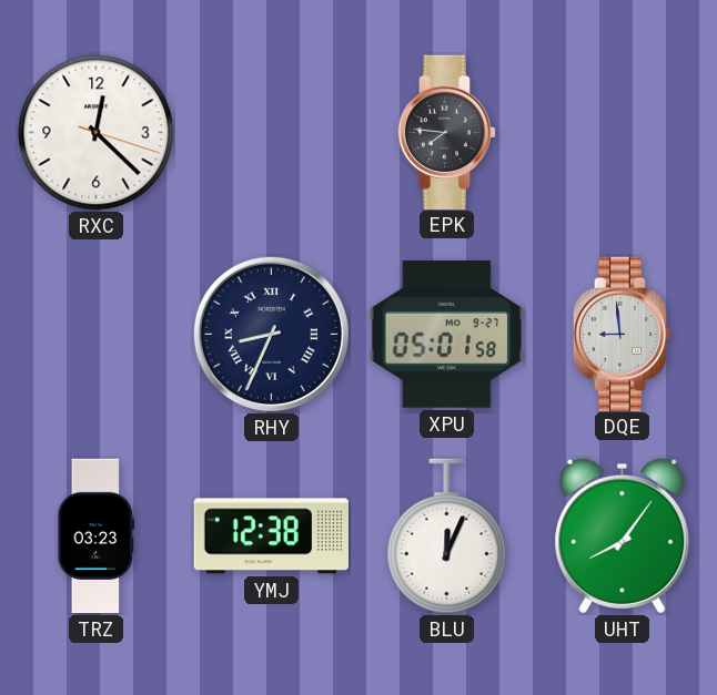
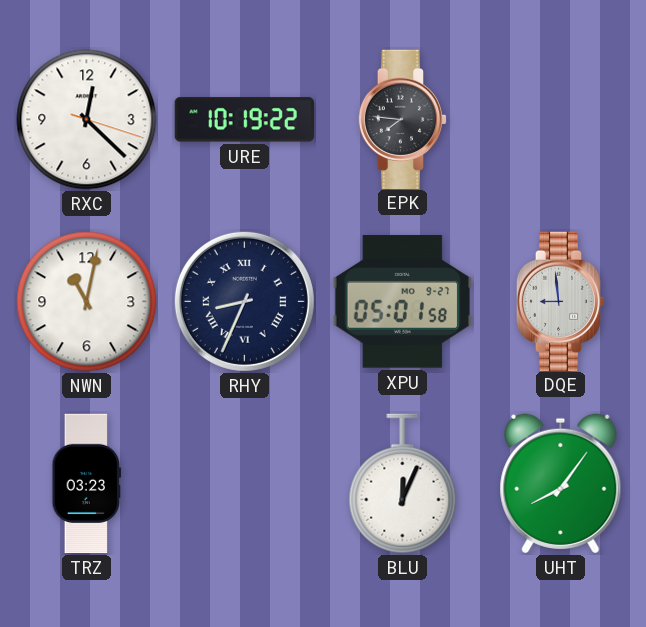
URE: none -> 10:19 (244, 120)
NWN: none -> 11:02 (87, 302)
YMJ: 12:38 -> none (271, 536)
